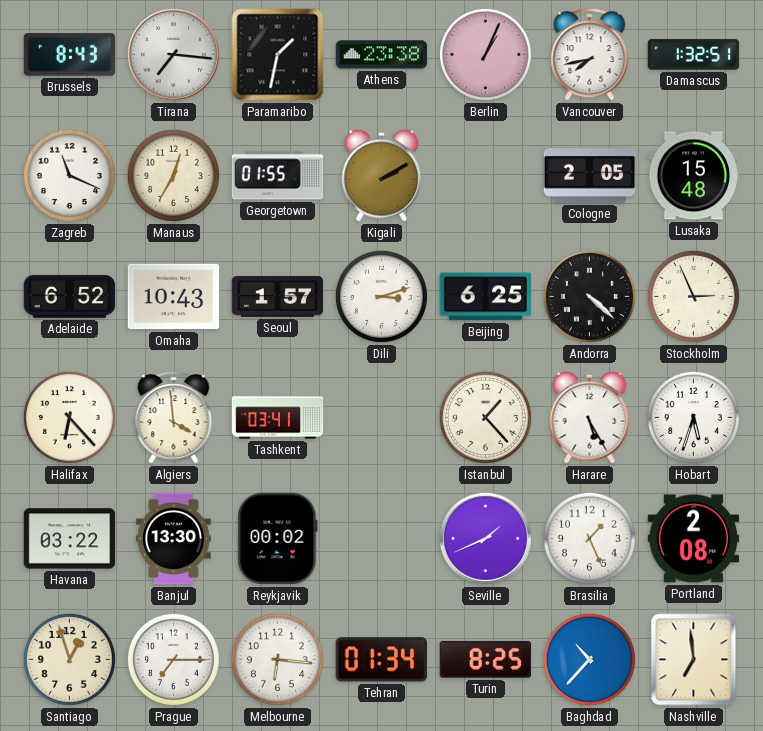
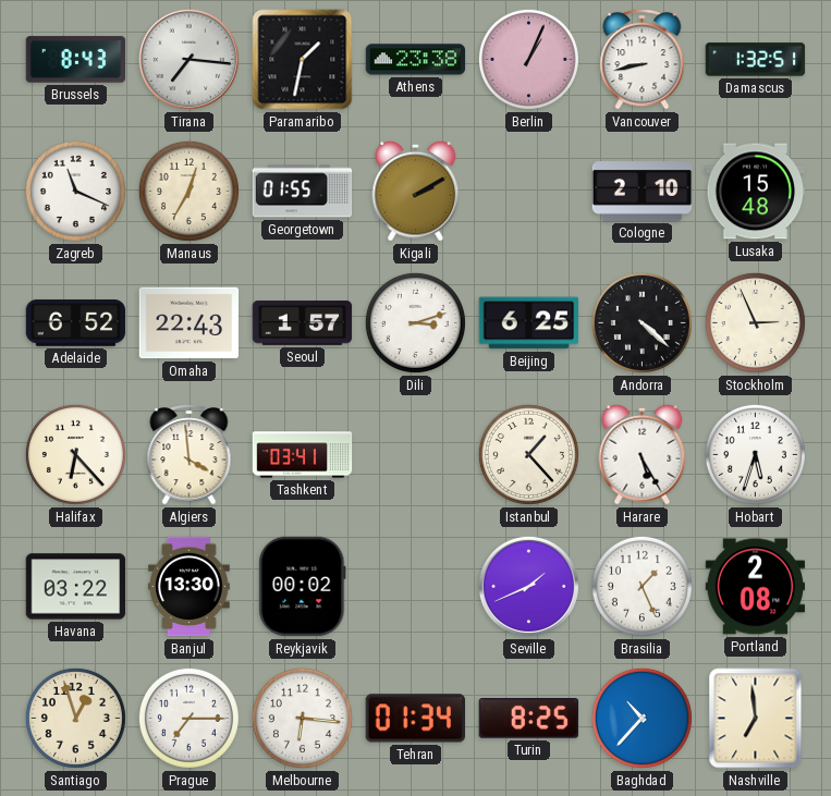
Vancouver: 7:43 -> 8:43 (643, 60)
Cologne: 2:05 -> 2:10 (643, 192)
Omaha: 10:43 -> 22:43 (190, 323)
